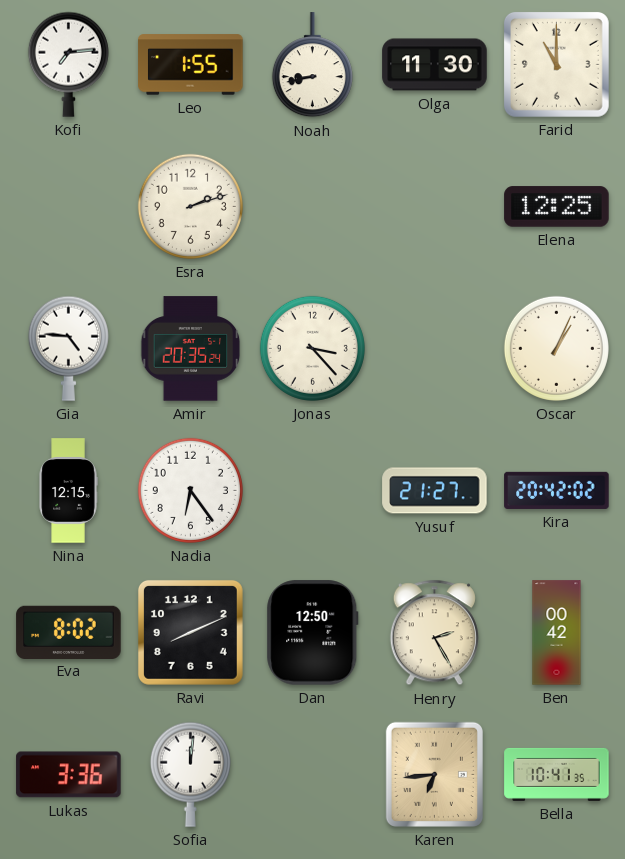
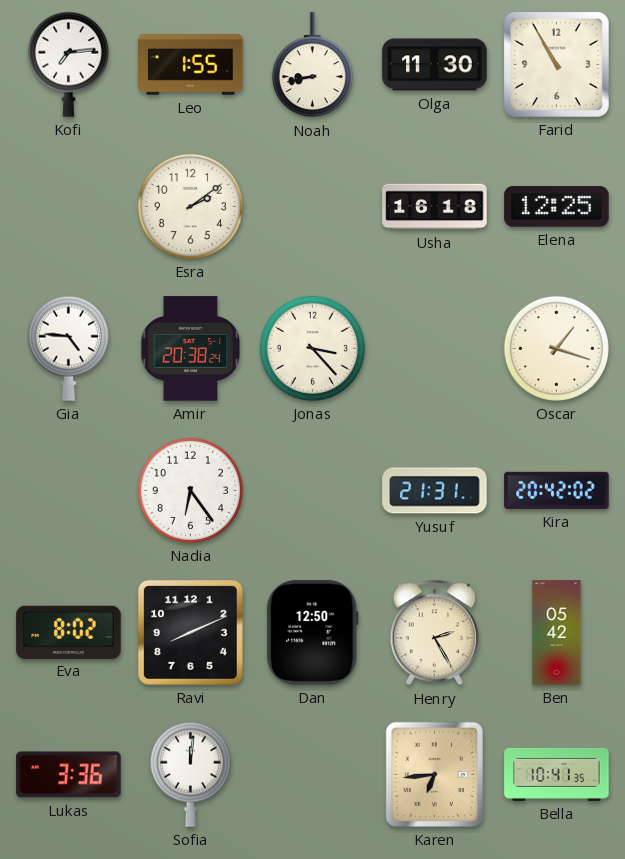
Farid: 11:00 -> 10:55 (556, 64)
Esra: 2:12 -> 2:09 (190, 206)
Usha: none -> 16:18 (435, 207)
Amir: 20:35 -> 20:38 (191, 349)
Oscar: 1:04 -> 1:18 (556, 348)
Nina: 12:15 -> none (68, 491)
Yusuf: 21:27 -> 21:31 (435, 491)
Ben: 00:42 -> 05:42 (557, 633)
